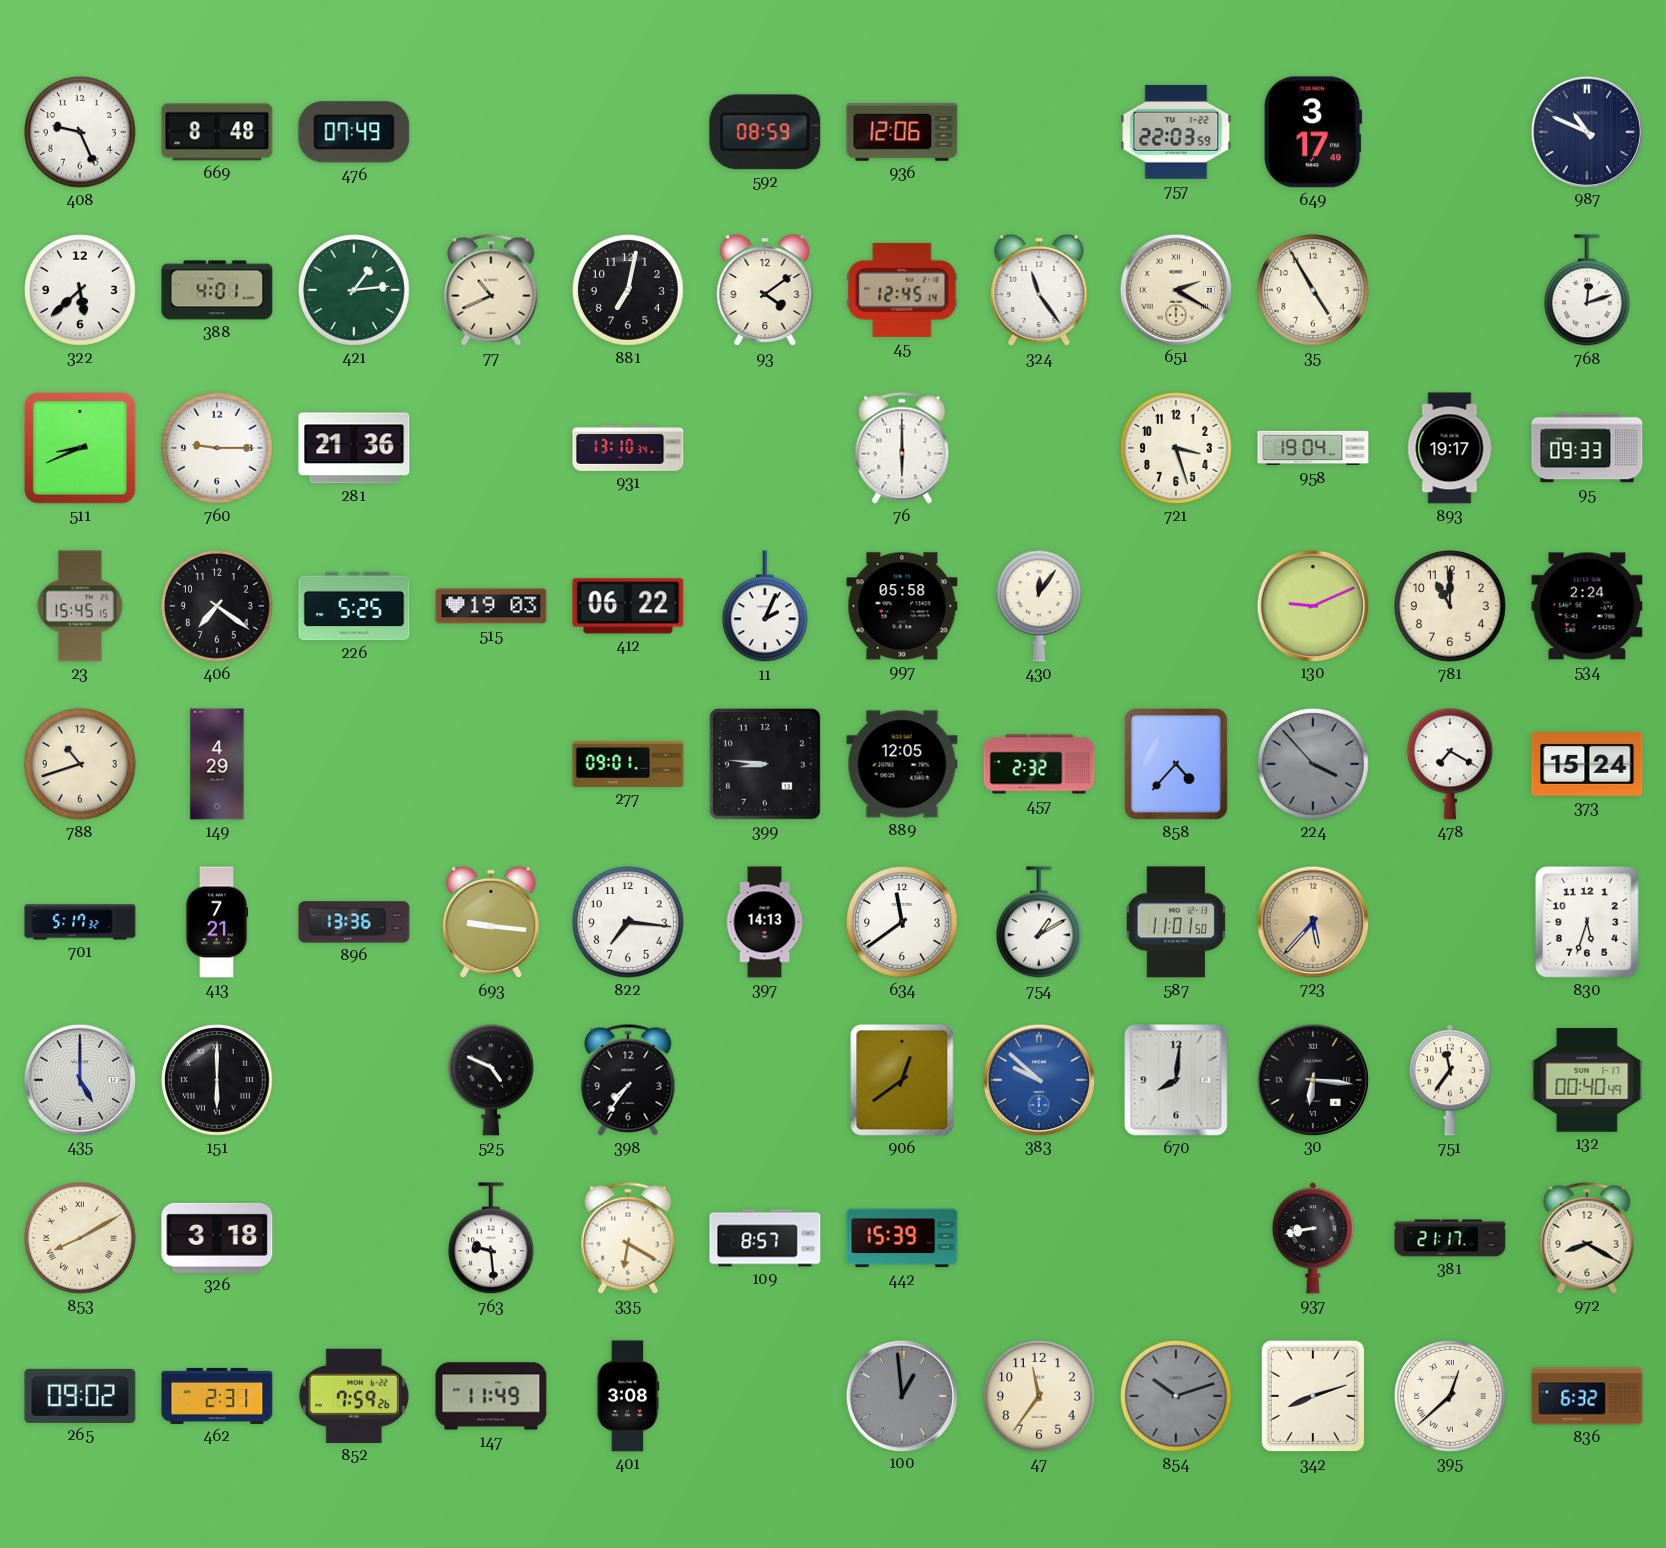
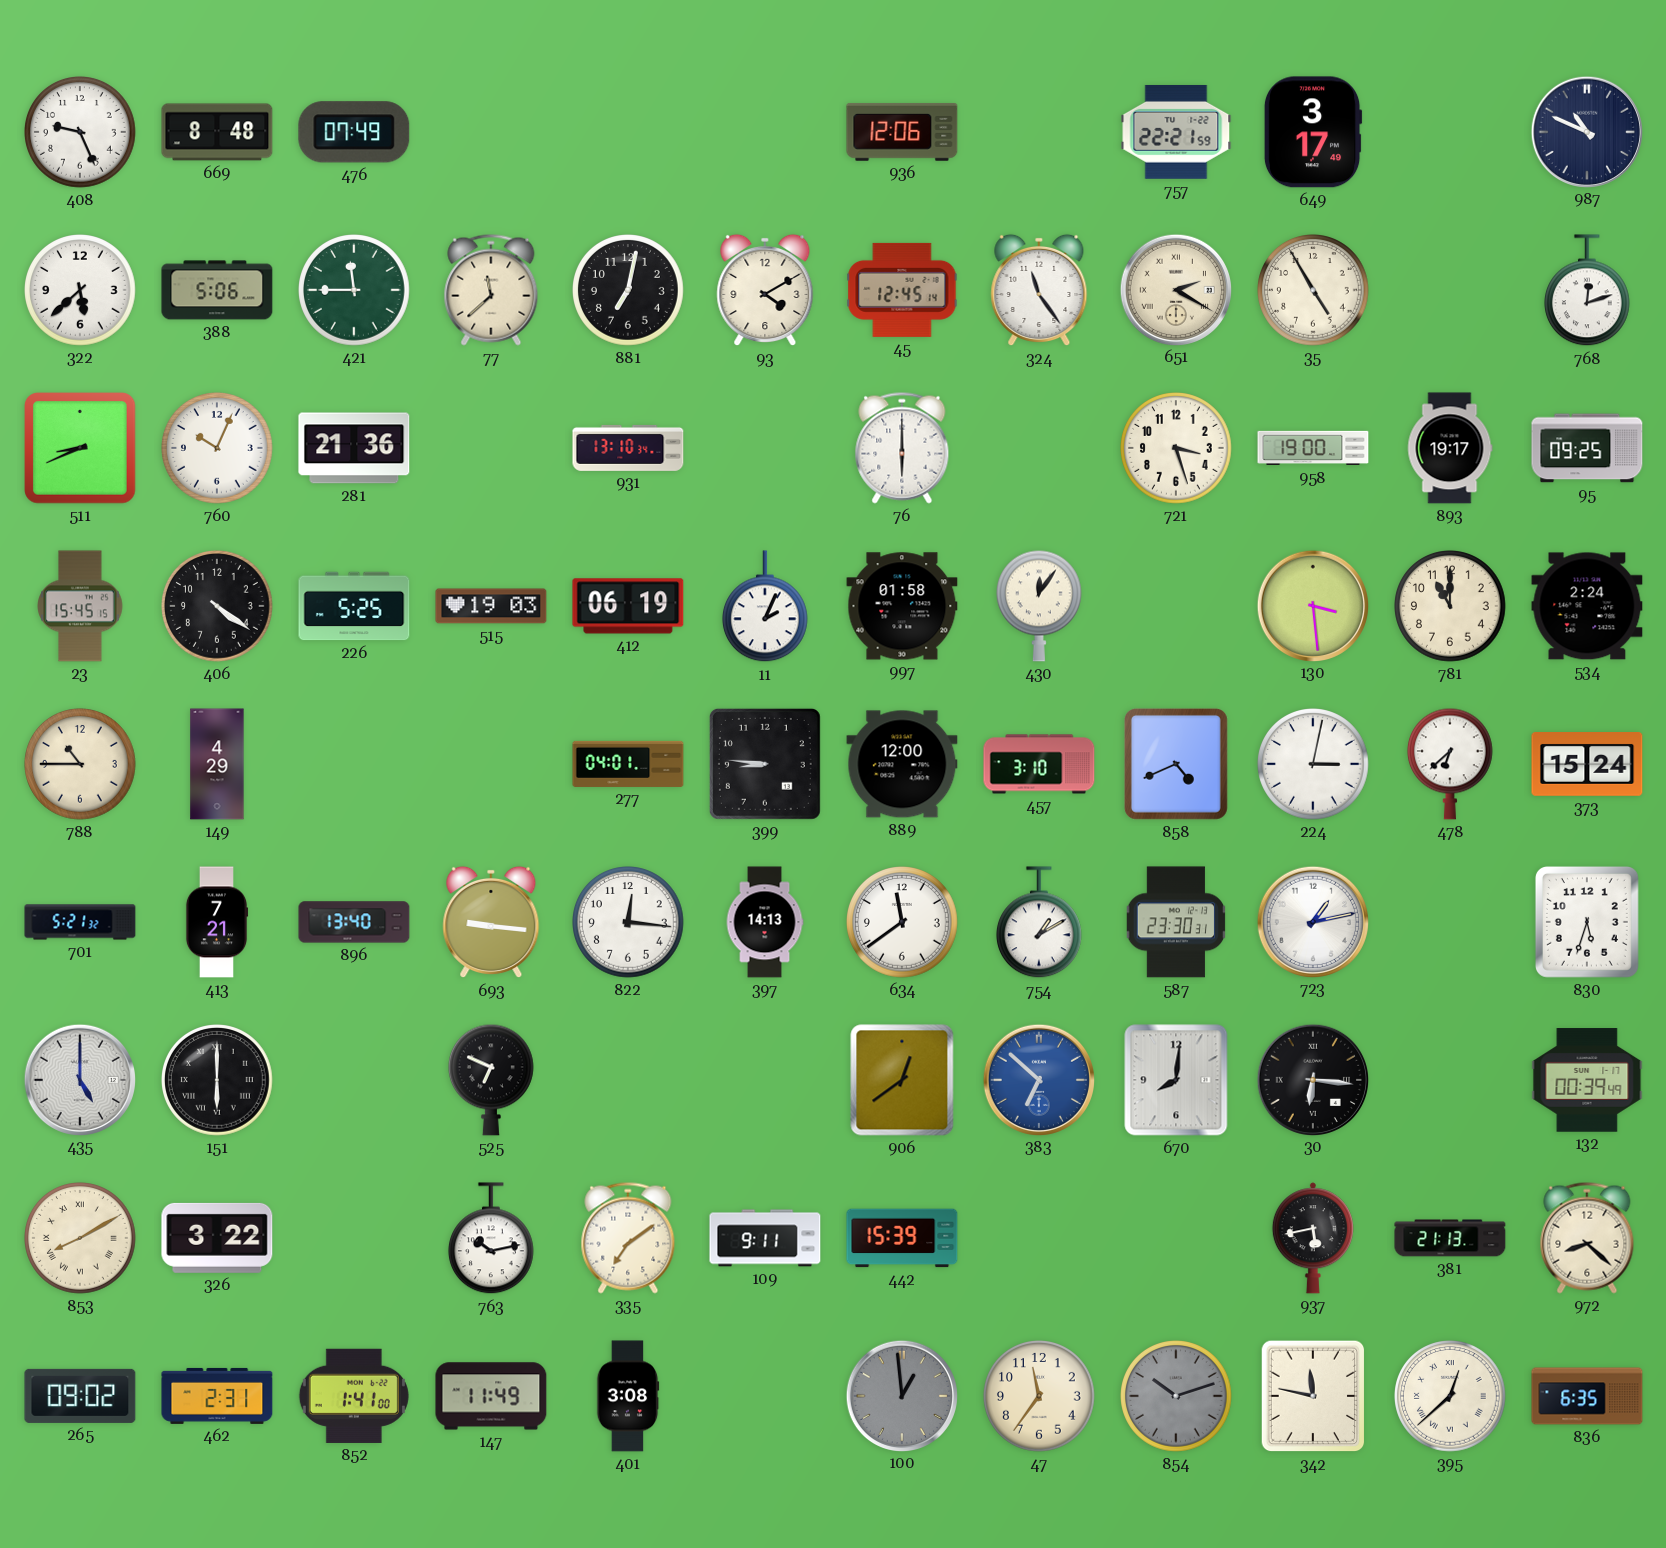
592: 08:59 -> none (765, 132)
757: 22:03 -> 22:21 (1176, 132)
388: 4:01 -> 5:06 (217, 290)
421: 1:14 -> 11:45 (355, 291)
77: 10:41 -> 11:38 (491, 290)
93: 4:09 -> 4:10 (765, 290)
760: 9:15 -> 10:04 (218, 449)
958: 19:04 -> 19:00 (1313, 448)
95: 09:33 -> 09:25 (1587, 448)
406: 7:21 -> 4:21 (218, 607)
412: 06:22 -> 06:19 (628, 606)
997: 05:58 -> 01:58 (902, 606)
130: 9:11 -> 3:29 (1312, 605)
788: 10:42 -> 10:45 (81, 765)
277: 09:01 -> 04:01 (628, 764)
889: 12:05 -> 12:00 (902, 764)
457: 2:32 -> 3:10 (1039, 764)
858: 4:37 -> 4:41 (1176, 764)
224: 3:53 -> 3:02 (1314, 765)
224 dial: grey -> white (1314, 765)
478: 7:20 -> 6:38 (1450, 764)
701: 5:17 -> 5:21 (80, 922)
896: 13:36 -> 13:40 (354, 922)
822: 7:16 -> 12:16 (629, 923)
587: 11:01 -> 23:30 (1176, 922)
723: 5:37 -> 1:13 (1312, 921)
723 dial: champagne -> white (1312, 921)
525: 4:49 -> 6:49 (491, 1080)
398: 7:36 -> none (628, 1080)
383: 9:52 -> 6:52 (1038, 1079)
751: 11:36 -> none (1450, 1080)
132: 00:40 -> 00:39 (1587, 1080)
326: 3:18 -> 3:22 (217, 1238)
763: 9:29 -> 10:13 (491, 1239)
335: 6:20 -> 7:09 (628, 1238)
109: 8:57 -> 9:11 (765, 1238)
937: 8:43 -> 5:43 (1313, 1238)
381: 21:17 -> 21:13 (1450, 1238)
972: 8:20 -> 8:22 (1587, 1238)
852: 7:59 -> 1:41 (354, 1396)
342: 8:12 -> 11:47 (1313, 1396)
836: 6:32 -> 6:35 (1587, 1396)
